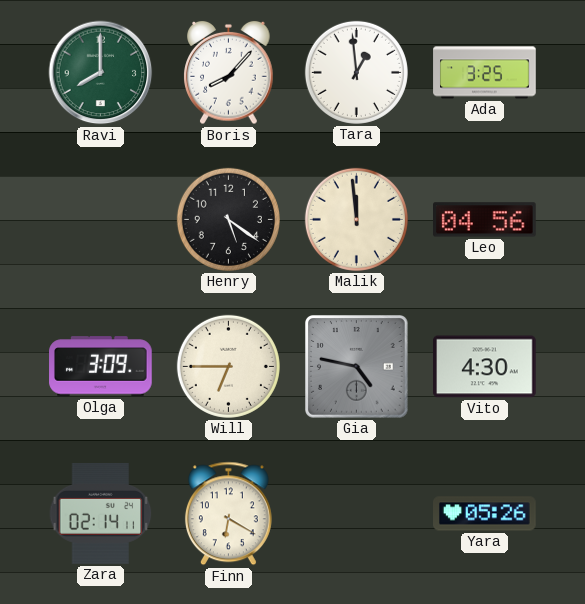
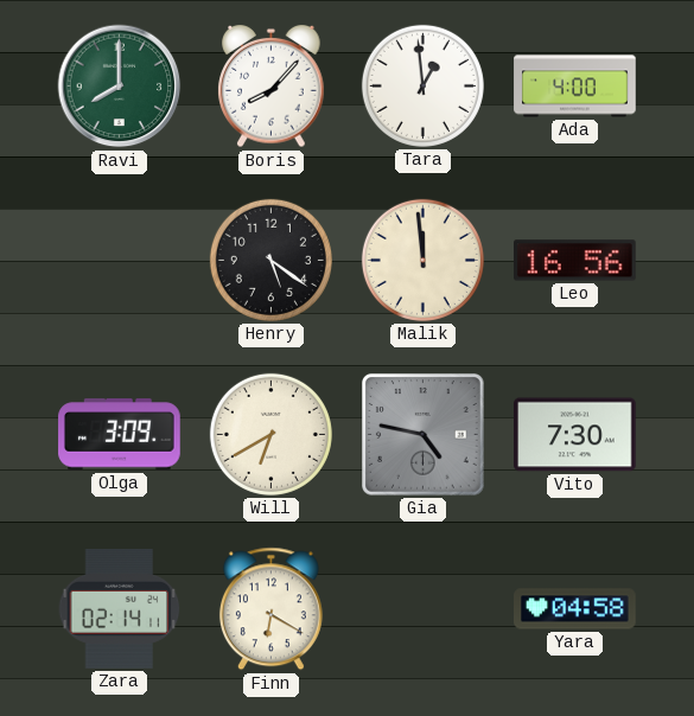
Ada: 3:25 -> 4:00 (575, 87)
Leo: 04:56 -> 16:56 (575, 261)
Will: 6:45 -> 6:40 (270, 434)
Vito: 4:30 -> 7:30 (575, 435)
Yara: 05:26 -> 04:58 (575, 609)
